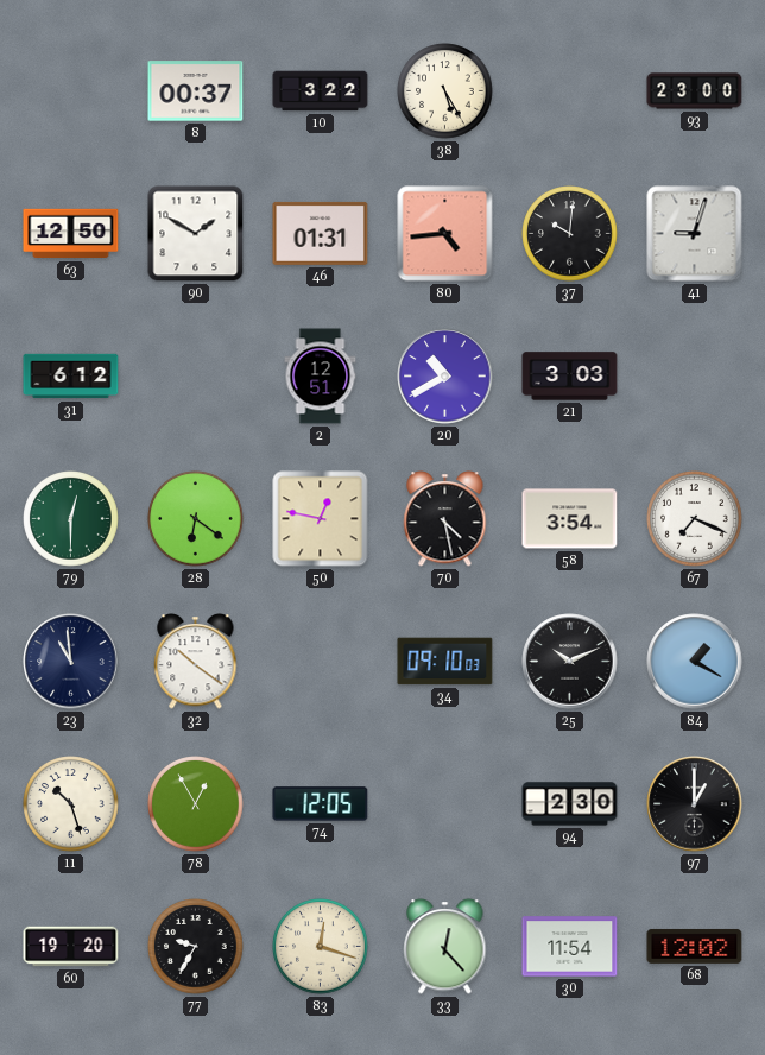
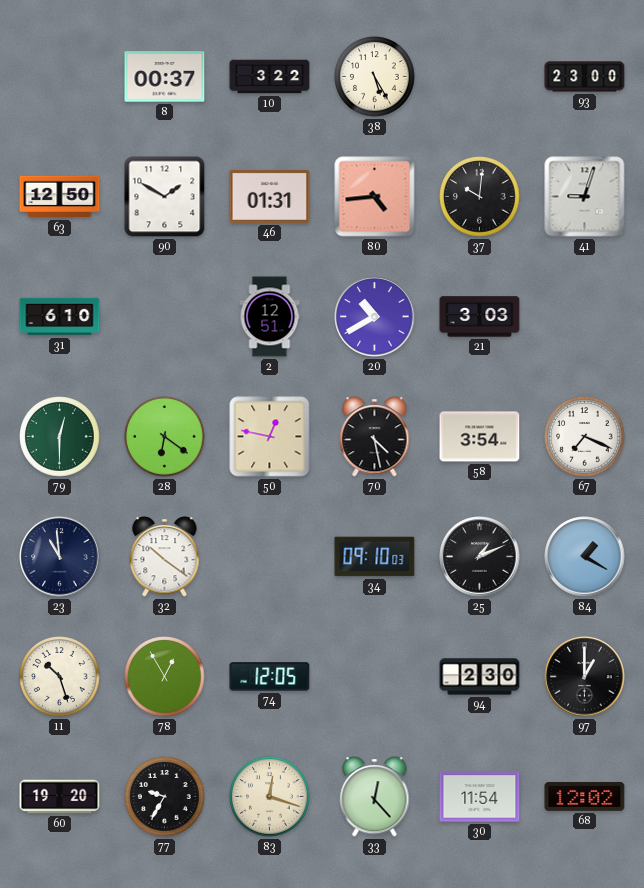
31: 6:12 -> 6:10 (60, 317)
25: 10:11 -> 1:11 (480, 557)
